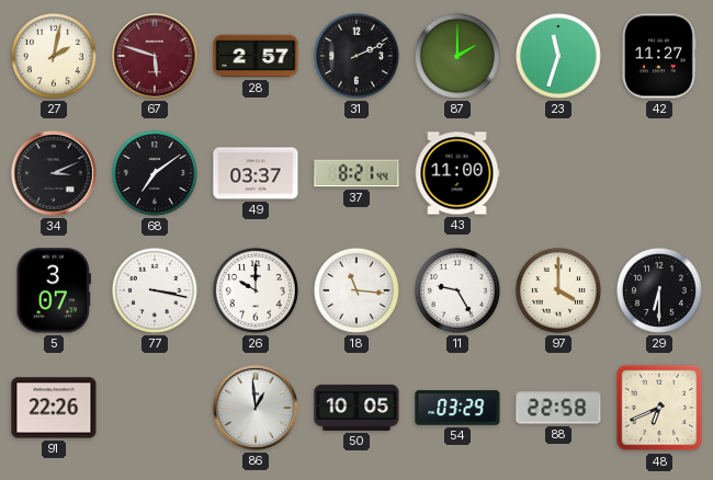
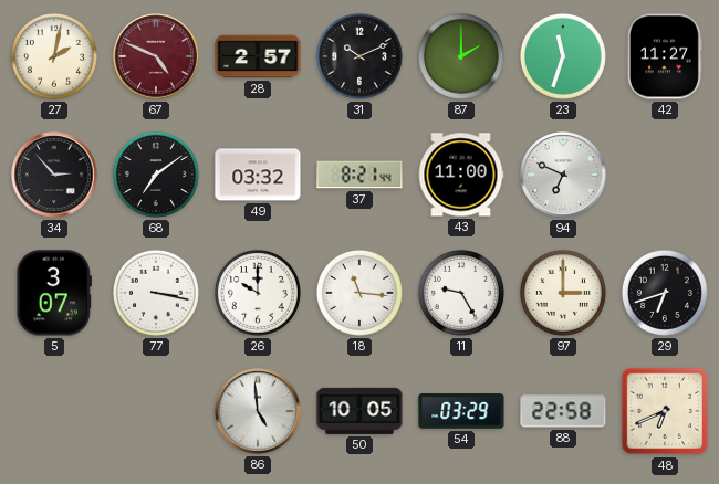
67: 5:48 -> 4:49 (156, 56)
31: 2:11 -> 10:11 (359, 56)
34: 3:11 -> 2:53 (54, 175)
49: 03:37 -> 03:32 (258, 175)
94: none -> 6:49 (563, 175)
97: 4:00 -> 3:00 (563, 293)
29: 6:30 -> 6:42 (665, 293)
91: 22:26 -> none (54, 408)
86: 12:59 -> 4:59 (258, 411)
